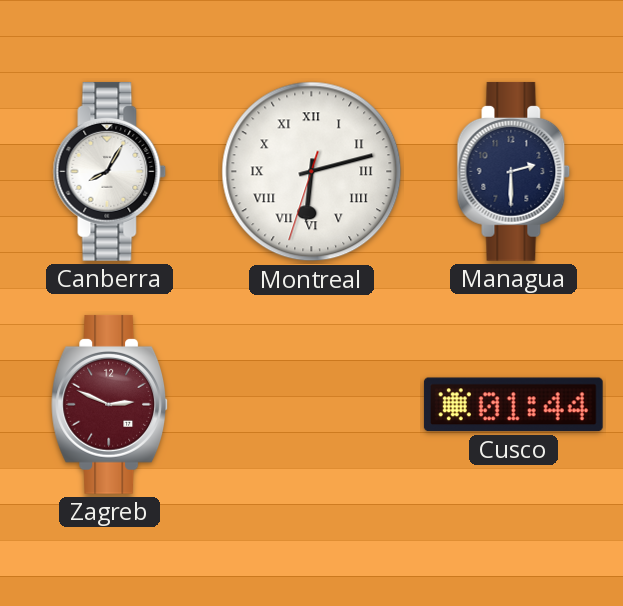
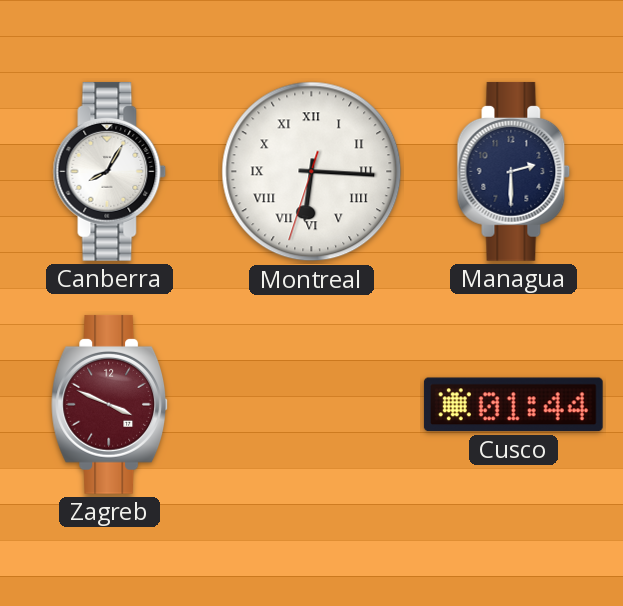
Montreal: 6:12 -> 6:15 (312, 172)
Zagreb: 2:49 -> 3:49 (110, 404)
